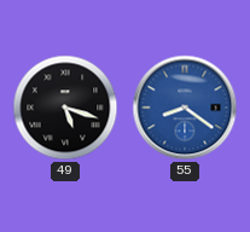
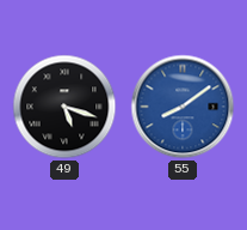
55: 8:21 -> 8:09 (183, 107)
